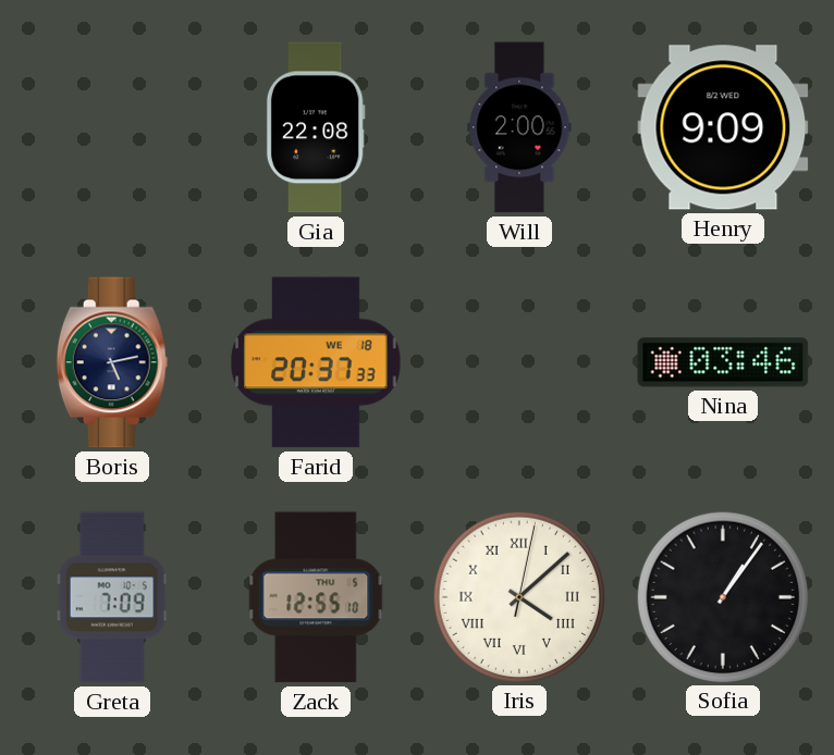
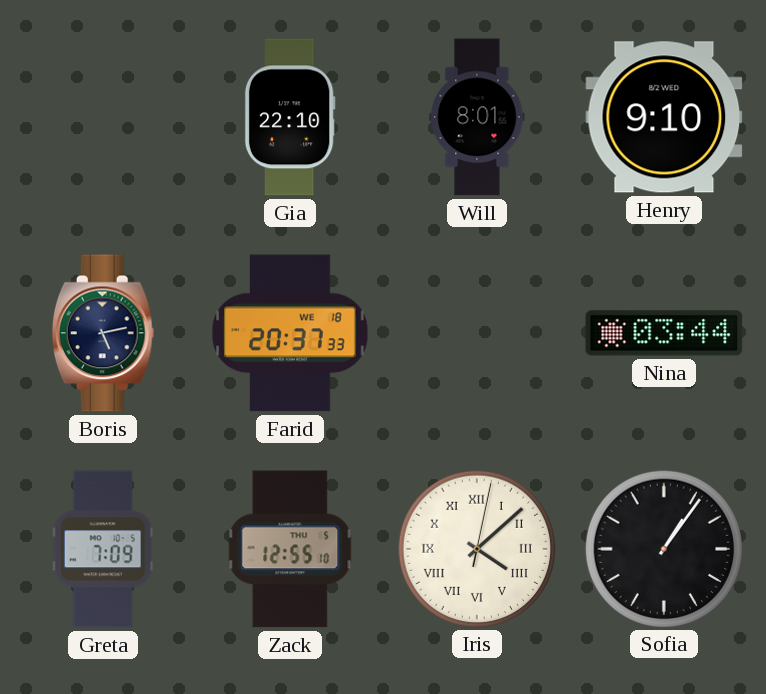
Gia: 22:08 -> 22:10 (290, 117)
Will: 2:00 -> 8:01 (477, 117)
Henry: 9:09 -> 9:10 (664, 117)
Nina: 03:46 -> 03:44 (664, 333)
